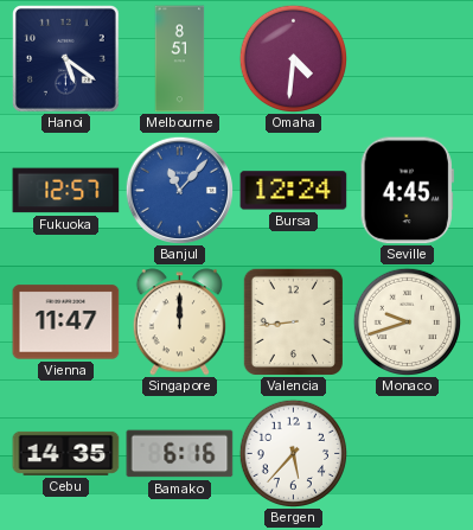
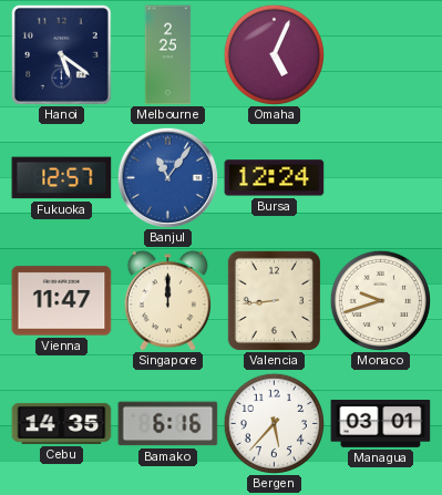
Melbourne: 8:51 -> 2:25 (168, 55)
Omaha: 4:31 -> 5:04 (274, 54)
Banjul: 11:07 -> 11:06 (167, 177)
Seville: 4:45 -> none (407, 191)
Managua: none -> 03:01 (381, 423)
